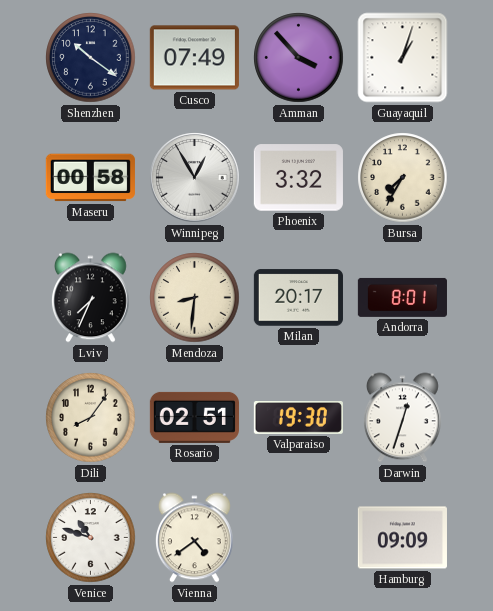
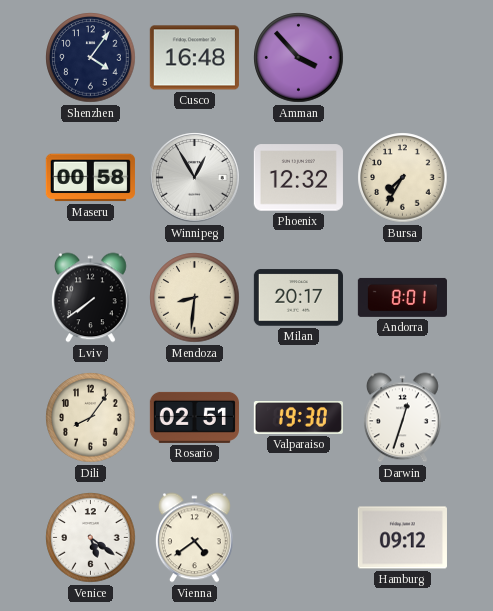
Shenzhen: 10:21 -> 4:06 (91, 58)
Cusco: 07:49 -> 16:48 (194, 58)
Guayaquil: 1:03 -> none (403, 58)
Phoenix: 3:32 -> 12:32 (298, 178)
Lviv: 7:34 -> 7:39 (91, 298)
Venice: 10:48 -> 5:21 (91, 538)
Hamburg: 09:09 -> 09:12 (402, 538)
